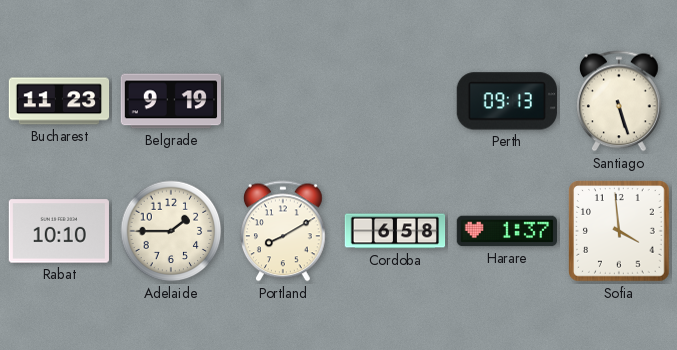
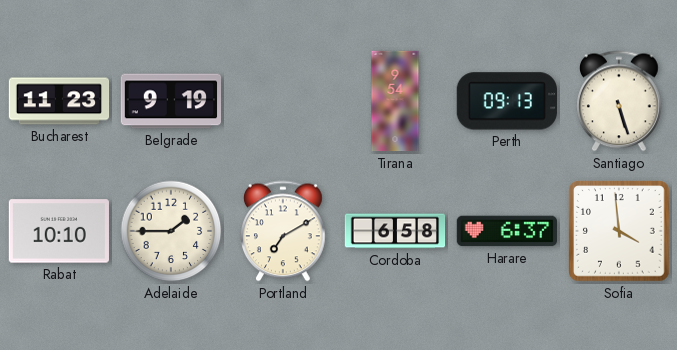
Tirana: none -> 9:54 (395, 101)
Portland: 8:10 -> 7:10 (284, 231)
Harare: 1:37 -> 6:37 (506, 231)
